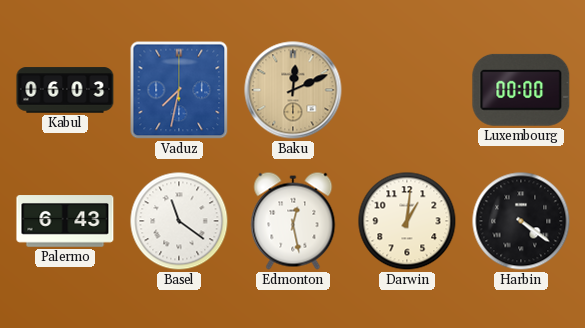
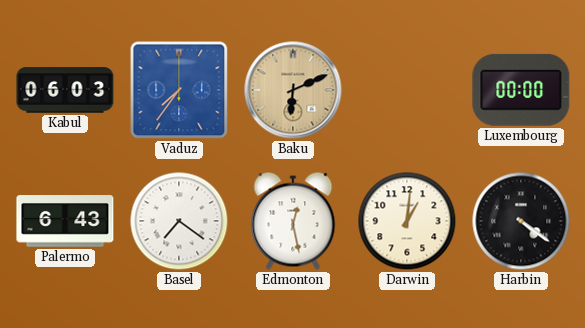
Vaduz: 7:32 -> 7:36 (179, 90)
Baku: 12:11 -> 6:11 (293, 90)
Basel: 11:21 -> 7:21 (179, 221)
